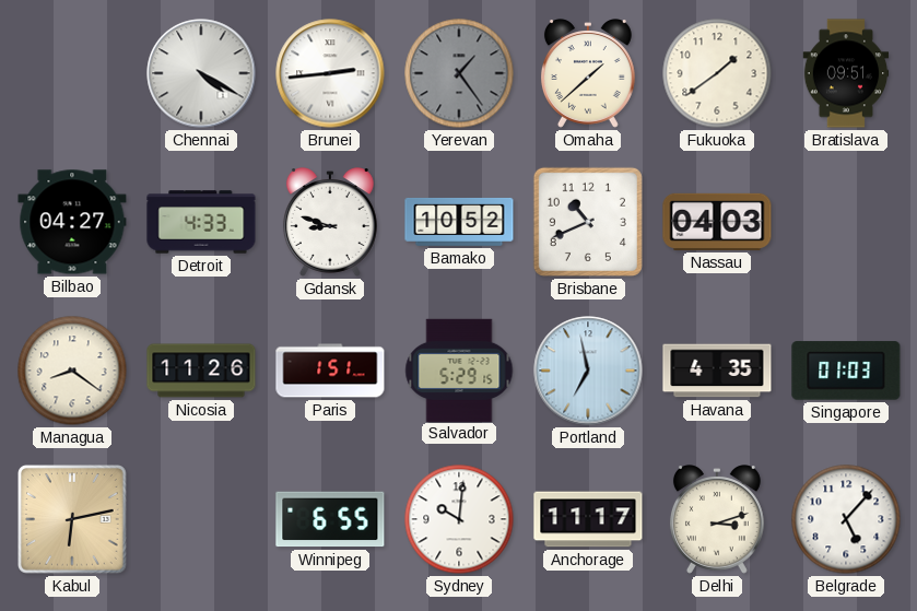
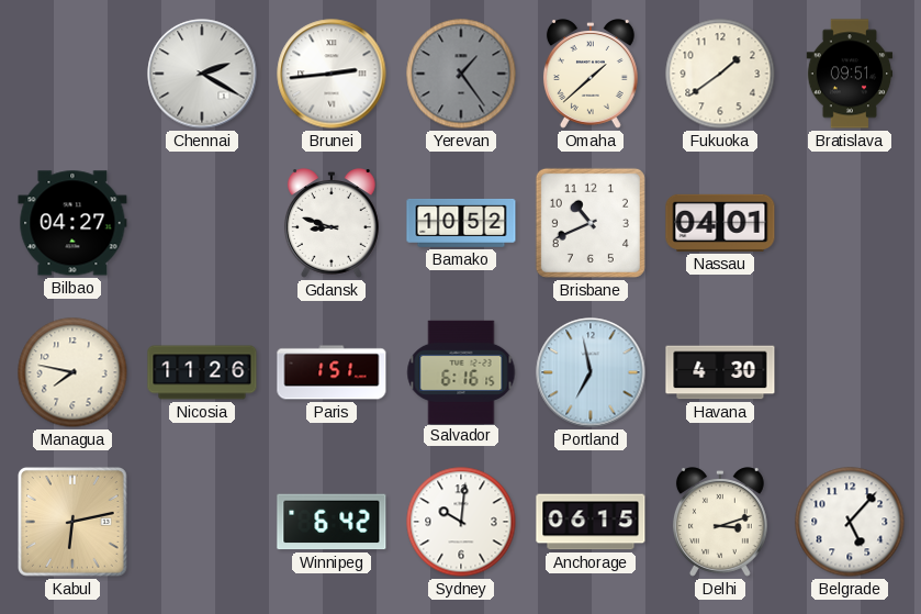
Chennai: 4:20 -> 2:20 (202, 74)
Detroit: 4:33 -> none (201, 222)
Nassau: 04:03 -> 04:01 (720, 223)
Managua: 8:21 -> 7:47 (72, 372)
Salvador: 5:29 -> 6:16 (461, 371)
Havana: 4:35 -> 4:30 (720, 372)
Singapore: 01:03 -> none (846, 371)
Winnipeg: 6:55 -> 6:42 (332, 522)
Anchorage: 11:17 -> 06:15 (591, 522)
